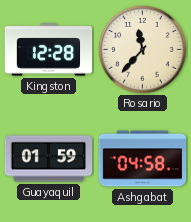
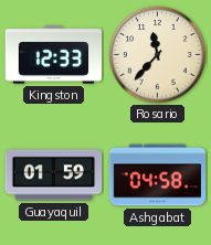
Kingston: 12:28 -> 12:33 (54, 55)
